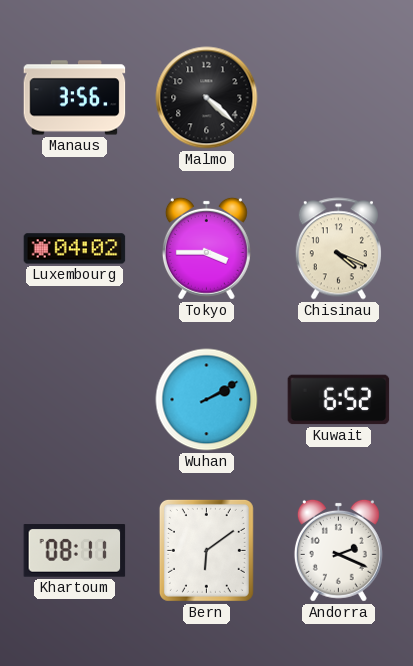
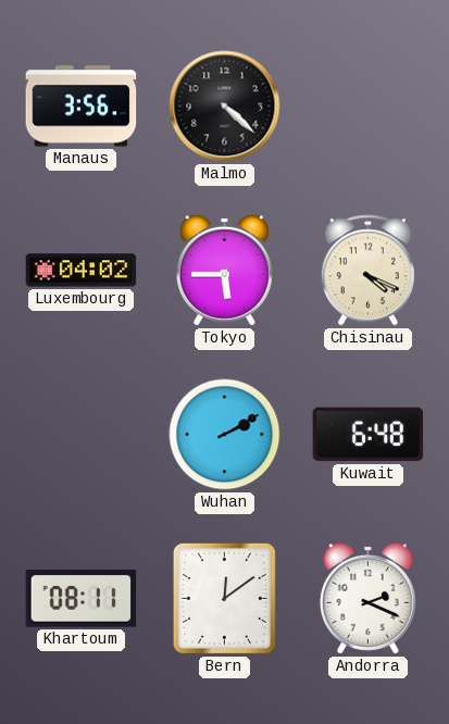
Tokyo: 3:45 -> 5:45 (224, 270)
Kuwait: 6:52 -> 6:48 (369, 435)
Bern: 6:09 -> 12:09 (224, 598)
